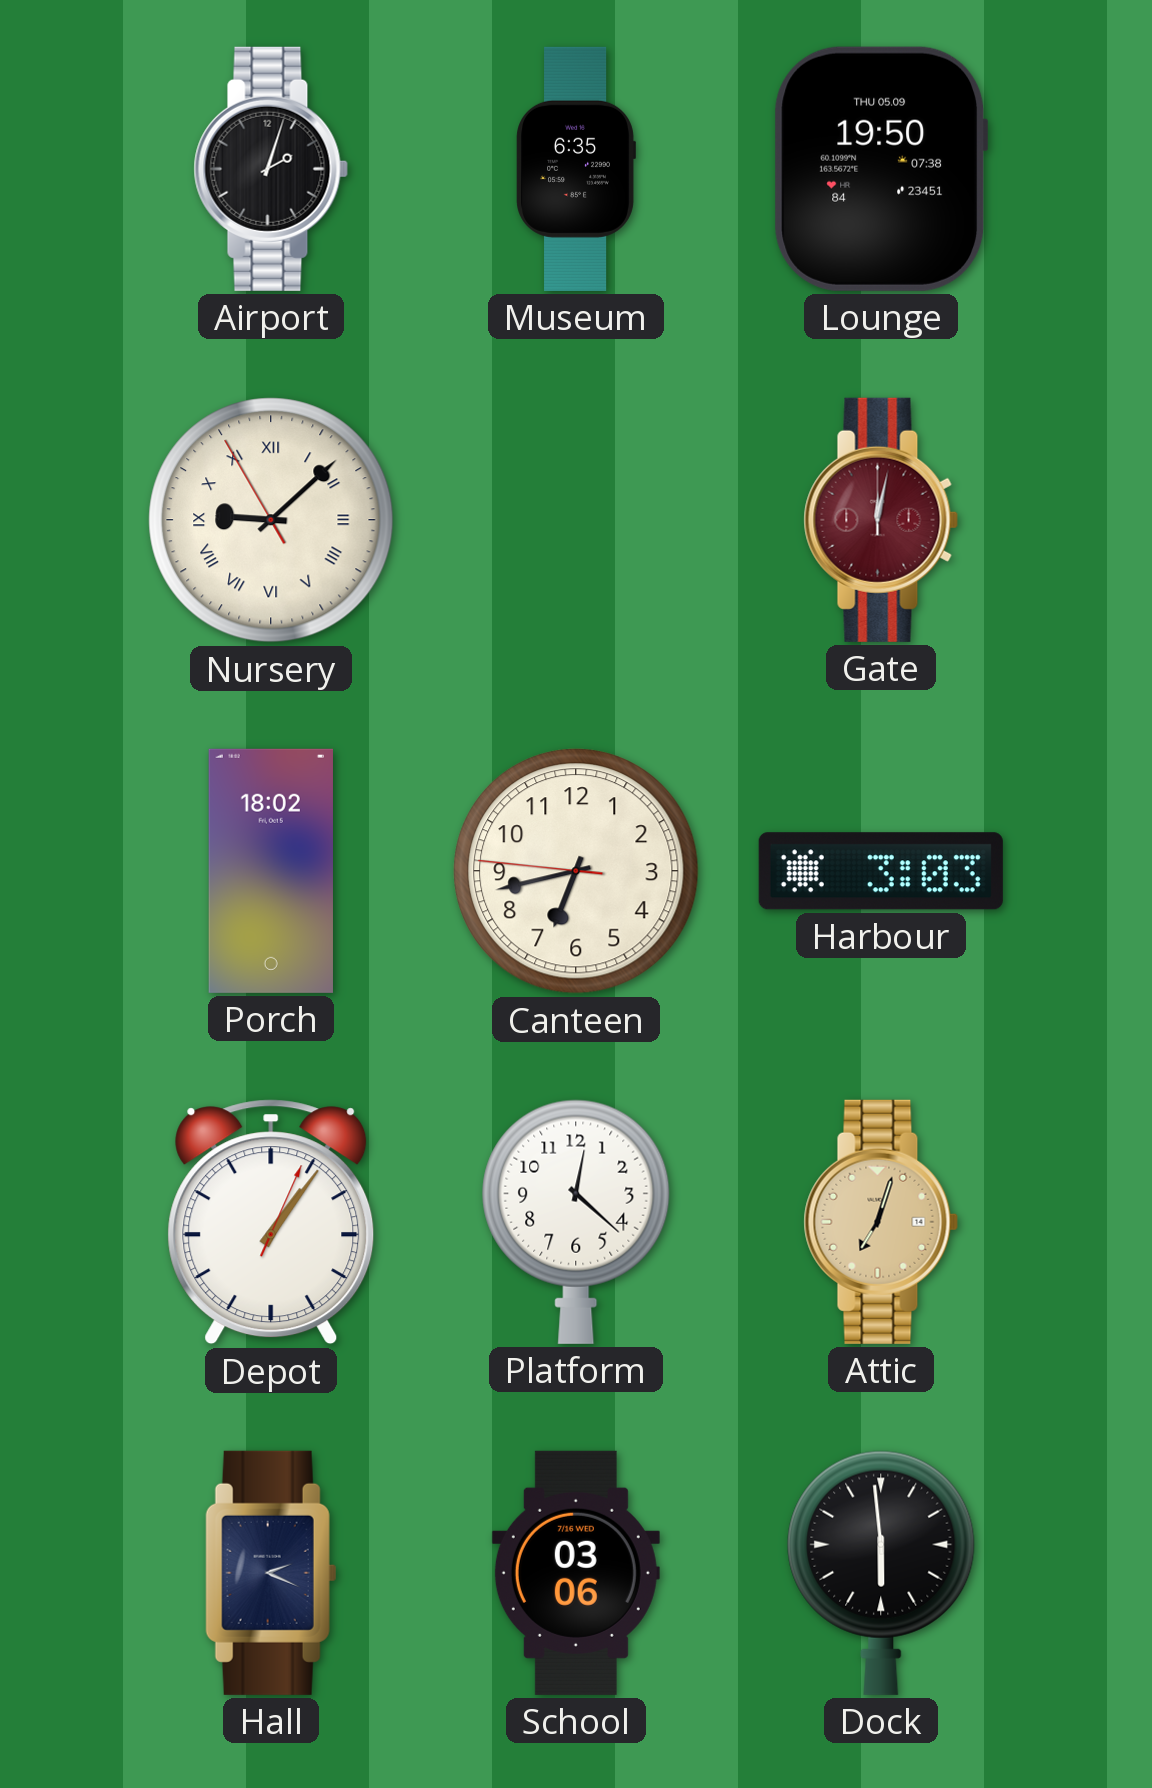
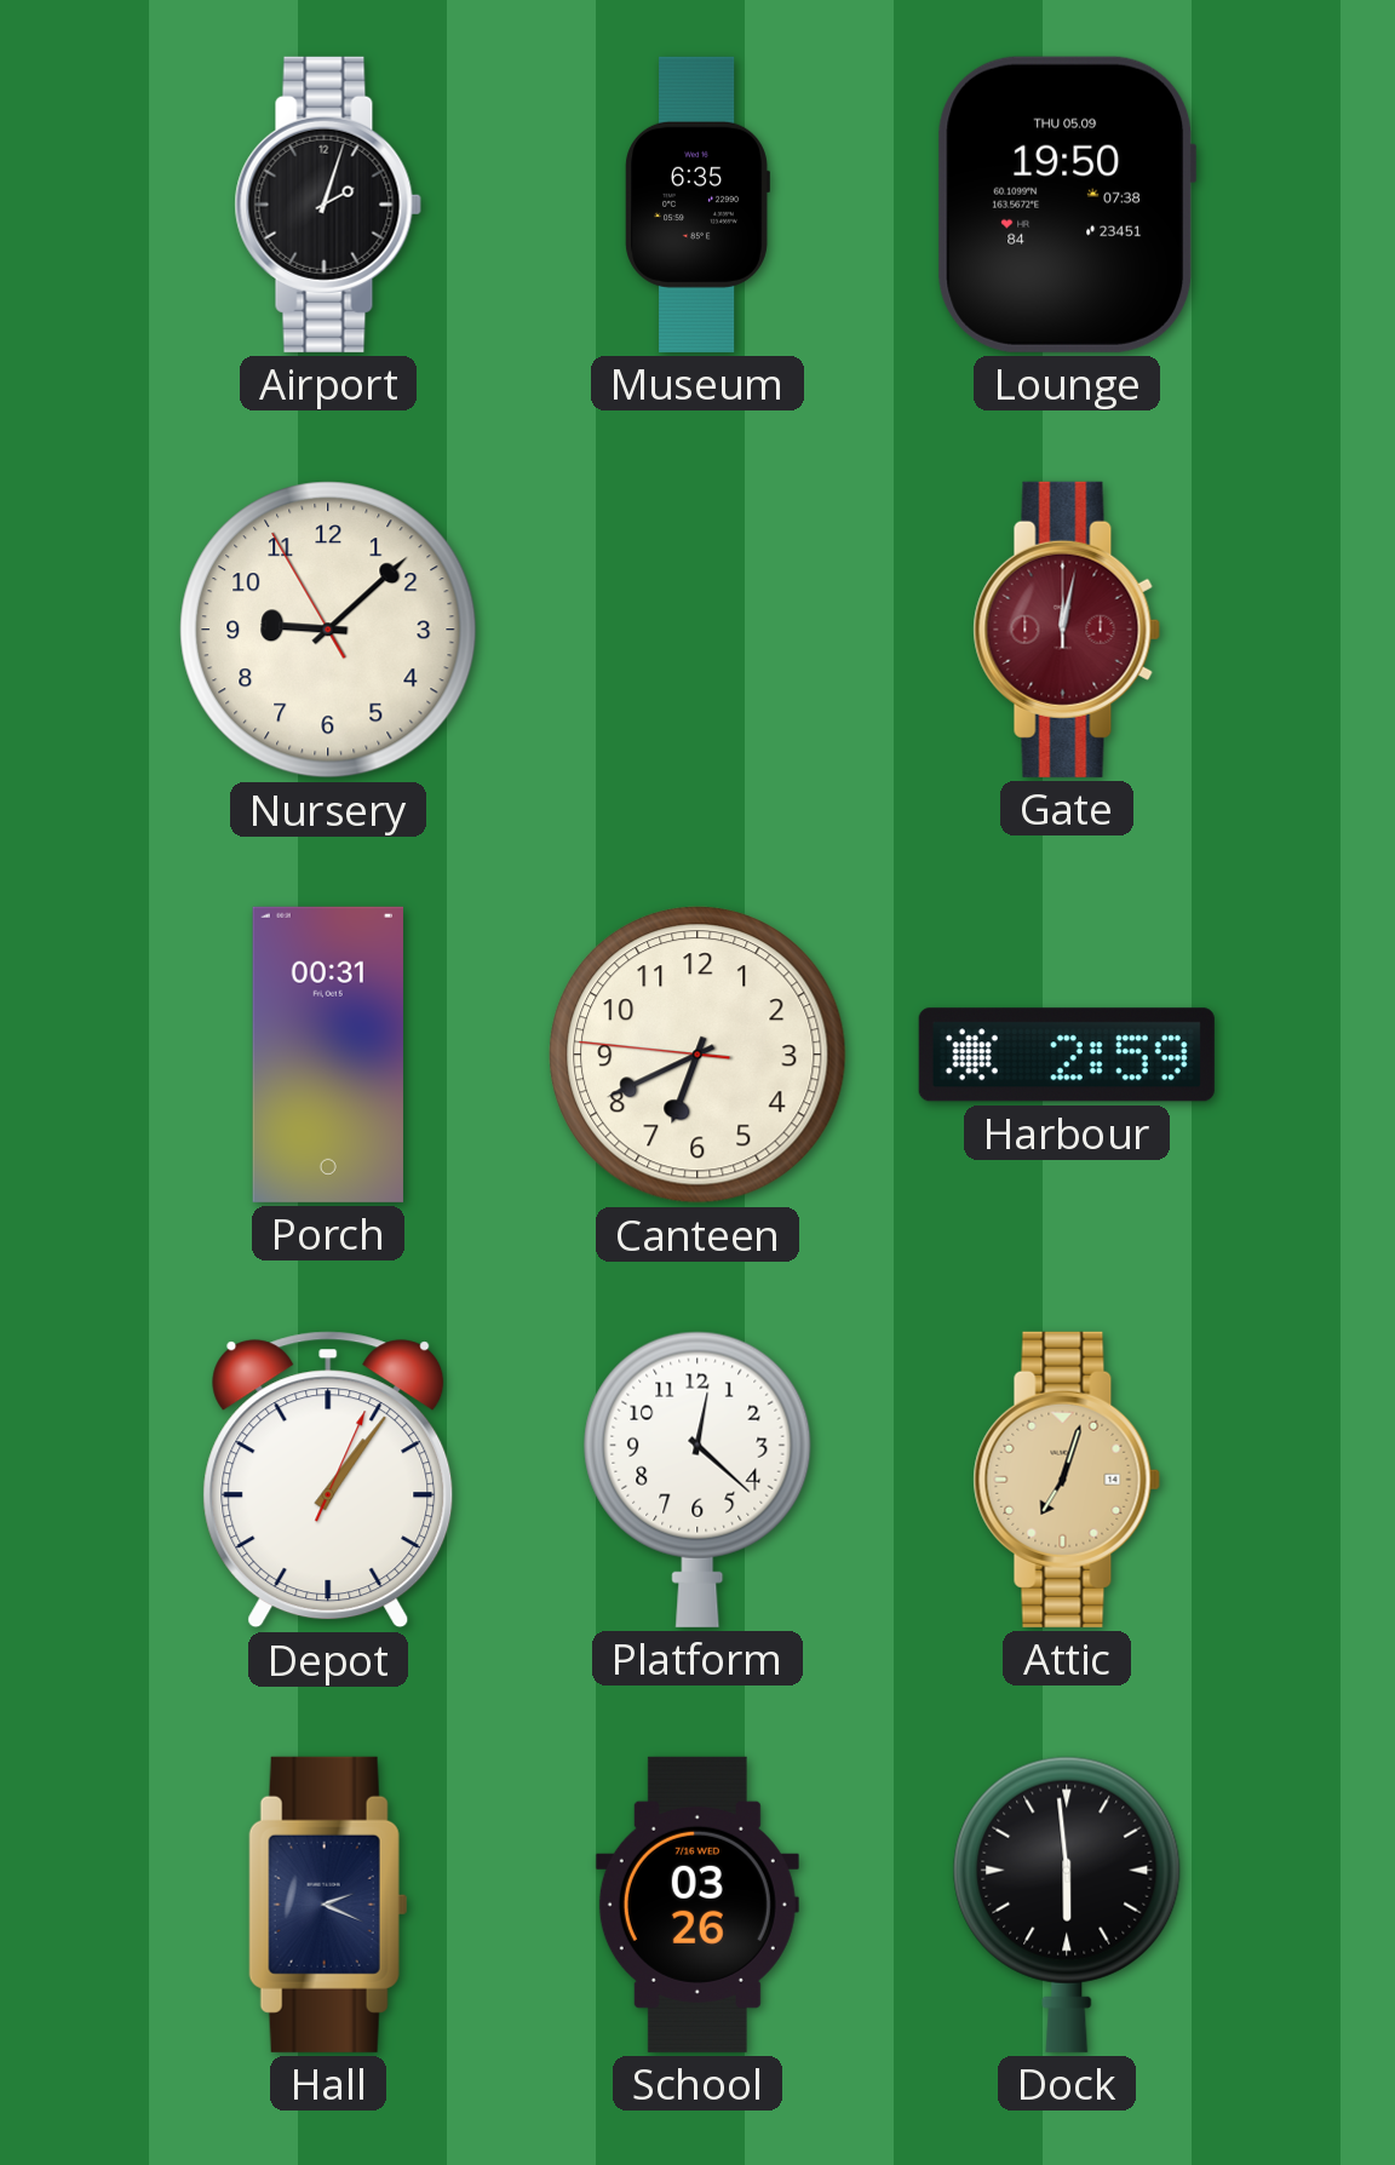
Nursery numerals: Roman -> Arabic (328, 630)
Porch: 18:02 -> 00:31 (328, 1055)
Canteen: 6:42 -> 6:40 (697, 1055)
Harbour: 3:03 -> 2:59 (1067, 1055)
School: 03:06 -> 03:26 (697, 1905)
